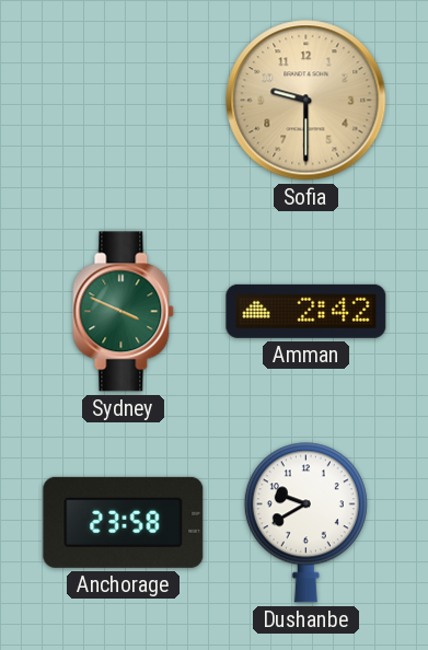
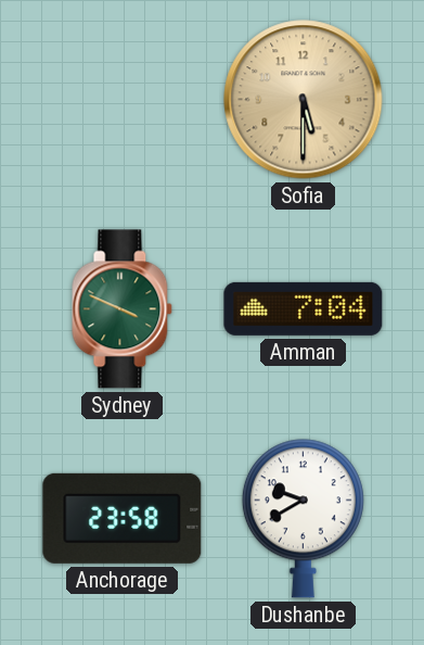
Sofia: 9:30 -> 5:30 (304, 100)
Amman: 2:42 -> 7:04 (304, 308)
